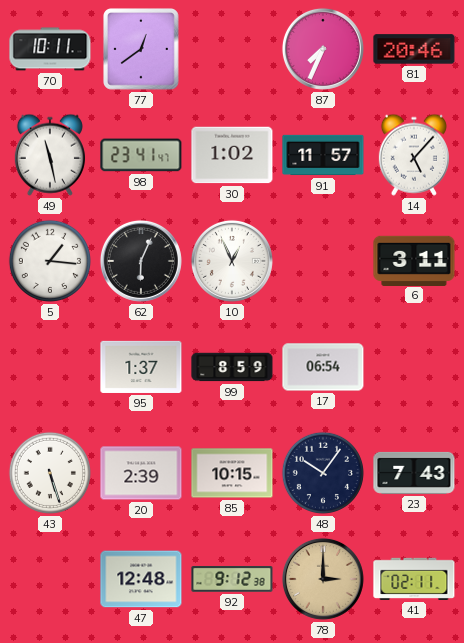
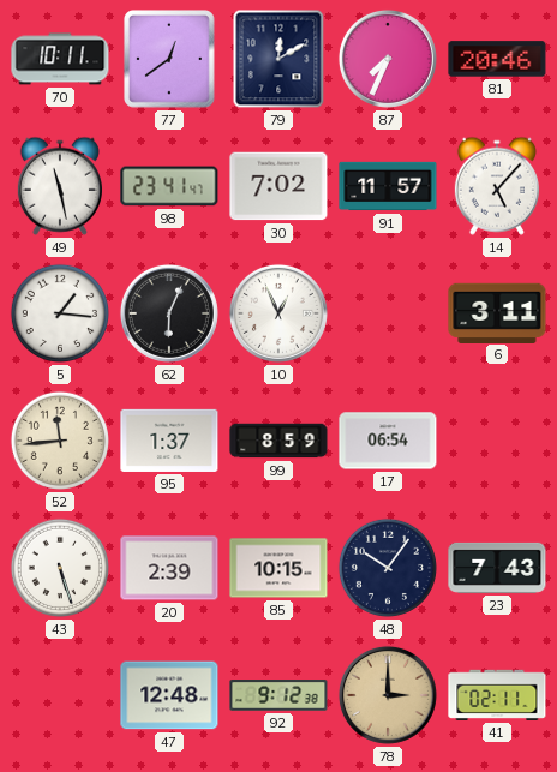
79: none -> 12:10 (278, 59)
30: 1:02 -> 7:02 (278, 186)
52: none -> 11:44 (60, 441)
